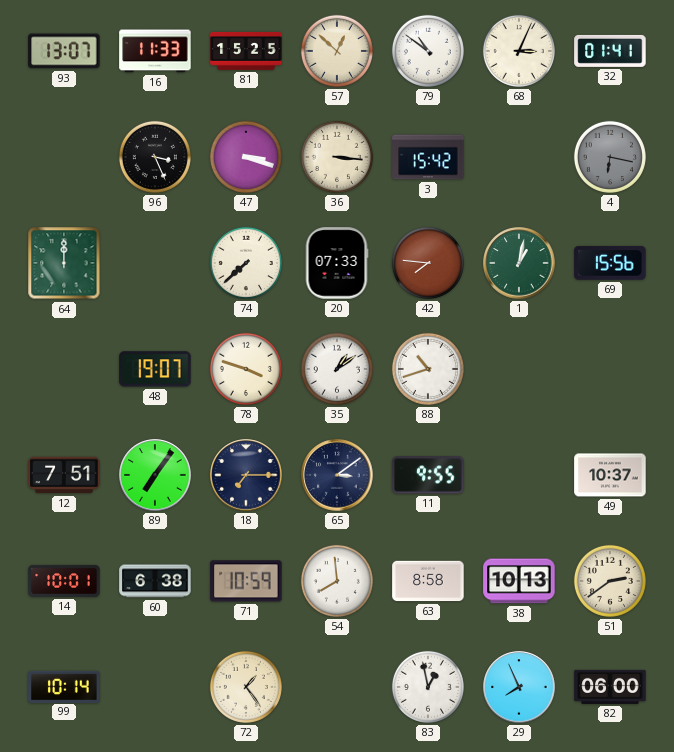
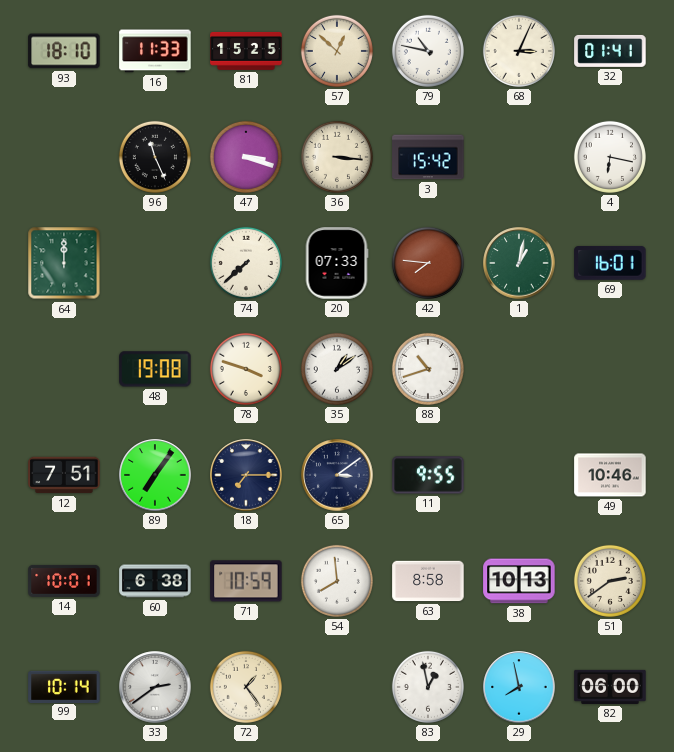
93: 13:07 -> 18:10 (64, 51)
79: 10:51 -> 10:47 (428, 51)
96: 3:26 -> 11:26 (155, 157)
4 dial: grey -> white (610, 157)
69: 15:56 -> 16:01 (610, 263)
48: 19:07 -> 19:08 (155, 369)
49: 10:37 -> 10:46 (610, 475)
33: none -> 2:39 (155, 687)
29: 7:56 -> 7:58 (519, 687)
